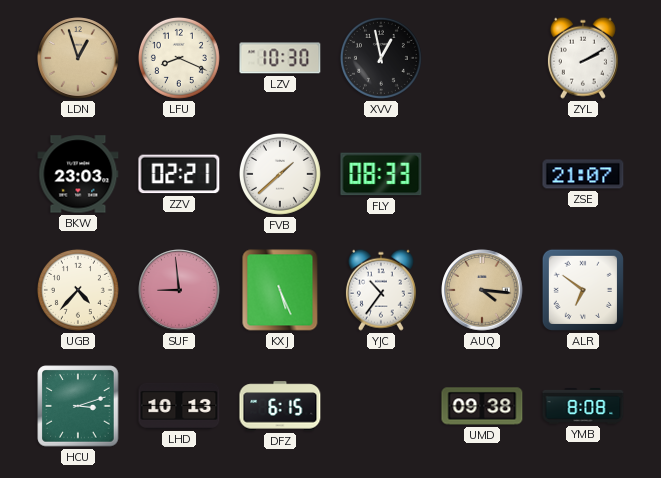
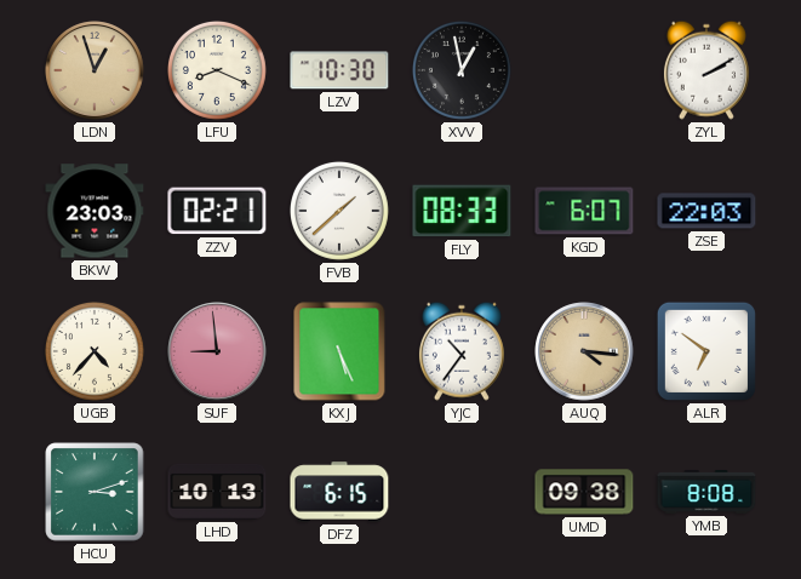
KGD: none -> 6:07 (584, 211)
ZSE: 21:07 -> 22:03 (706, 211)
